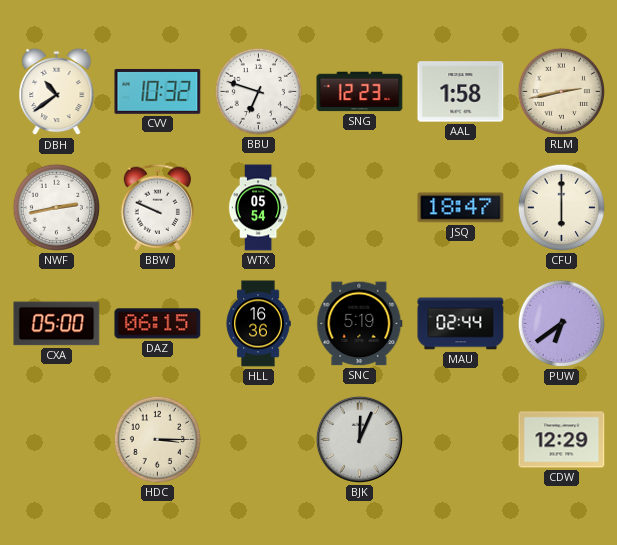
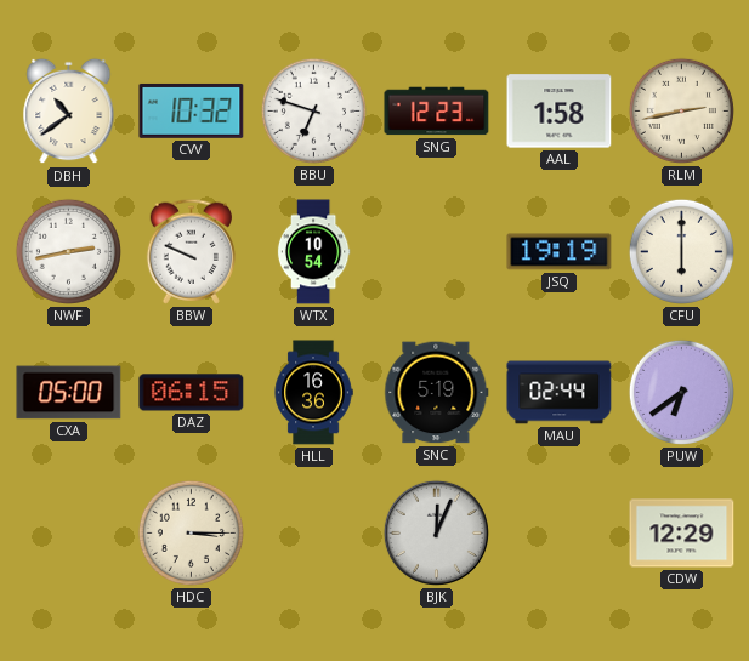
WTX: 05:54 -> 10:54 (313, 252)
JSQ: 18:47 -> 19:19 (560, 252)
